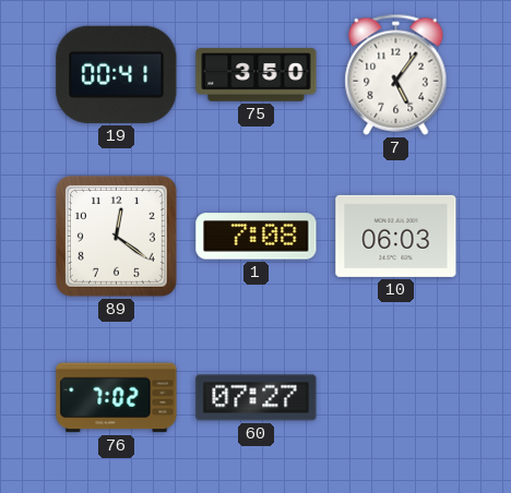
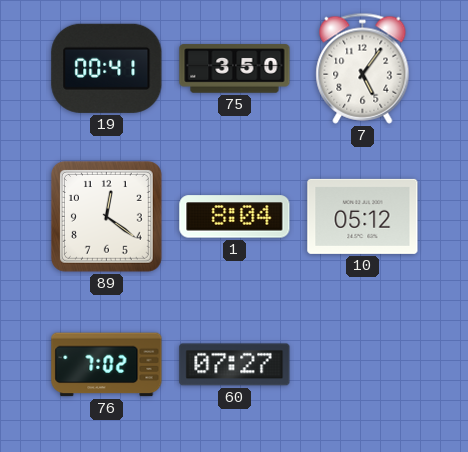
1: 7:08 -> 8:04 (235, 217)
10: 06:03 -> 05:12 (363, 216)
